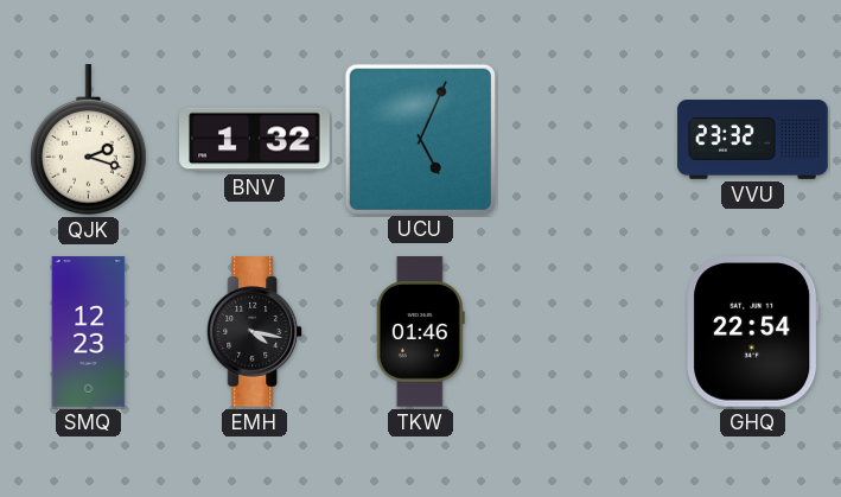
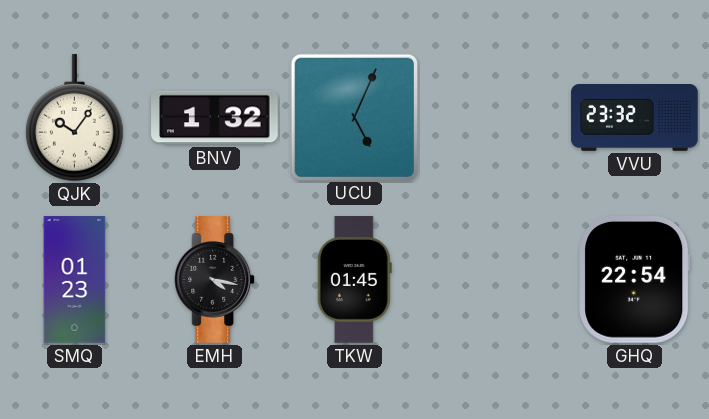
QJK: 2:18 -> 10:06 (75, 118)
SMQ: 12:23 -> 01:23 (75, 280)
TKW: 01:46 -> 01:45 (354, 280)
